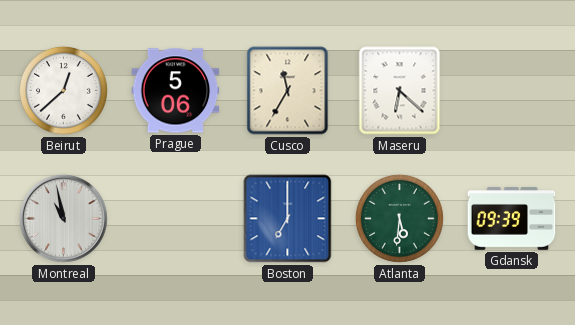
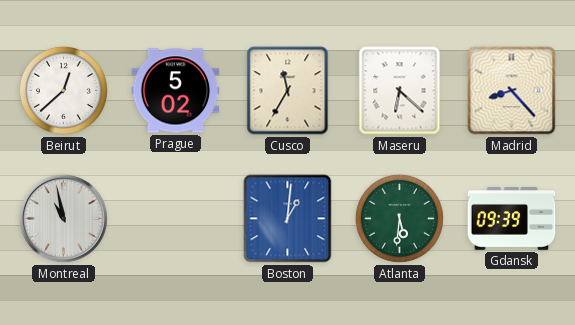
Prague: 5:06 -> 5:02 (176, 91)
Madrid: none -> 8:23 (512, 91)
Boston: 7:00 -> 1:01 (288, 219)
